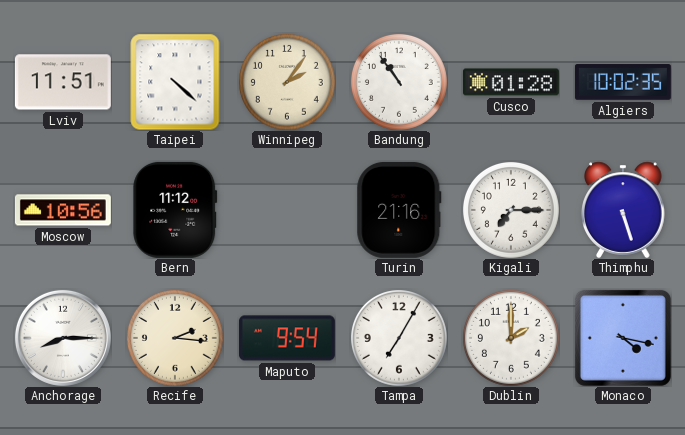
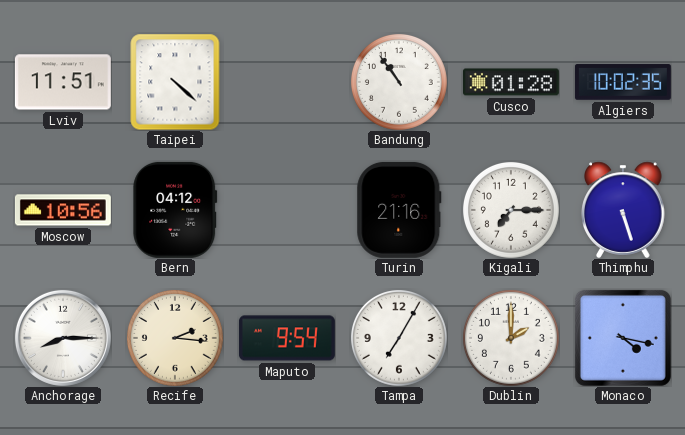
Winnipeg: 2:06 -> none (287, 82)
Bern: 11:12 -> 04:12 (175, 210)
